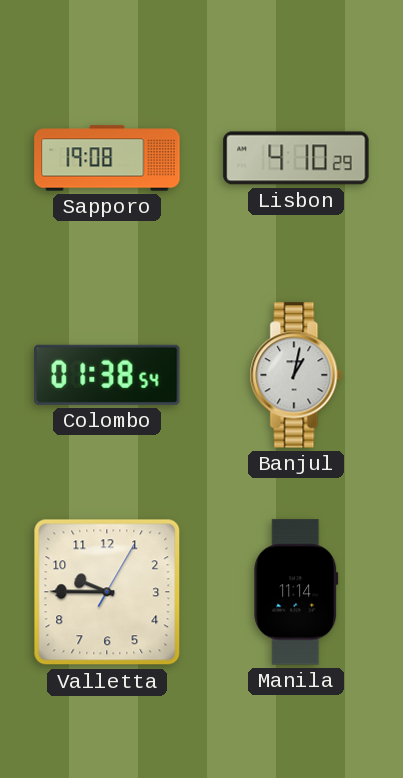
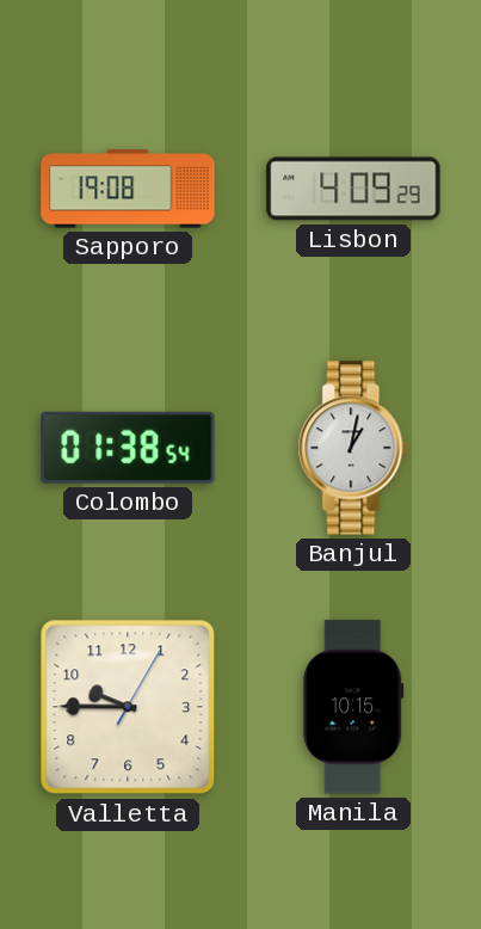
Lisbon: 4:10 -> 4:09 (353, 189)
Manila: 11:14 -> 10:15 (353, 707)
